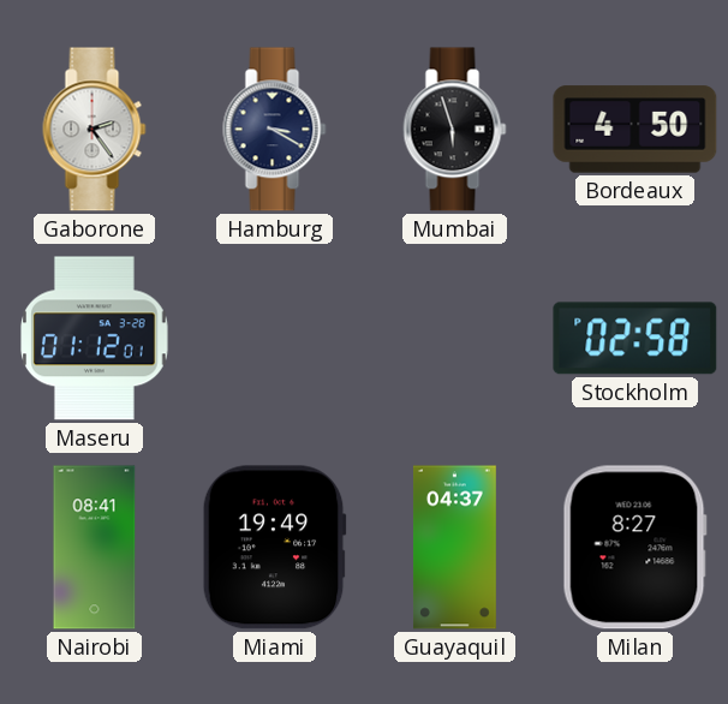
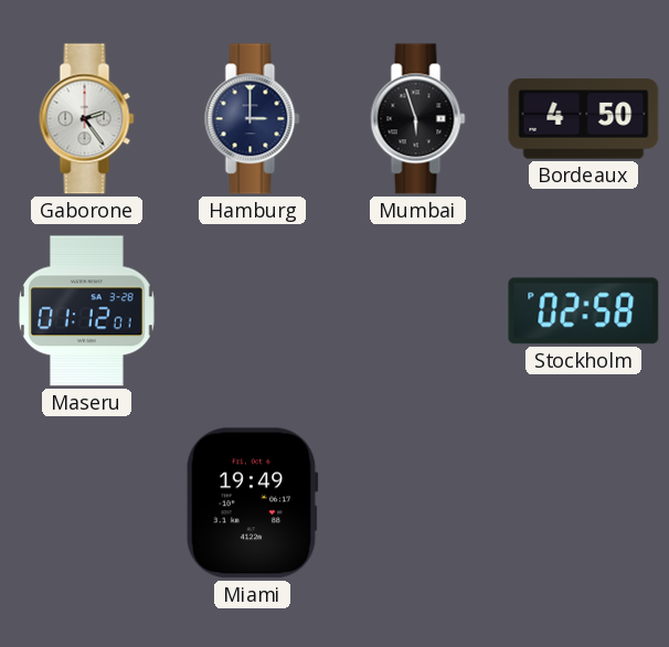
Hamburg: 3:20 -> 3:00 (253, 119)
Nairobi: 08:41 -> none (95, 548)
Guayaquil: 04:37 -> none (454, 548)
Milan: 8:27 -> none (634, 548)
